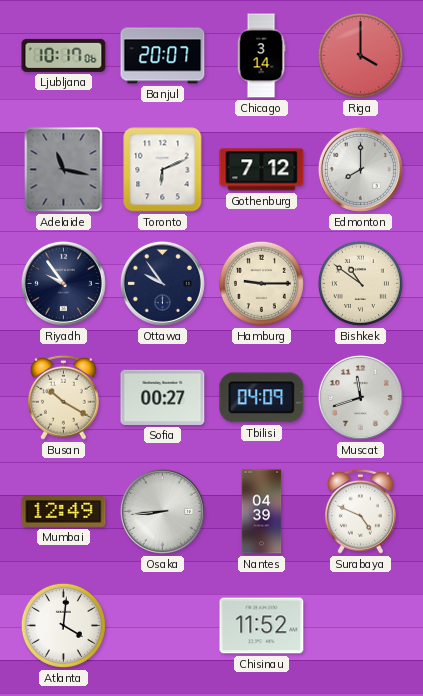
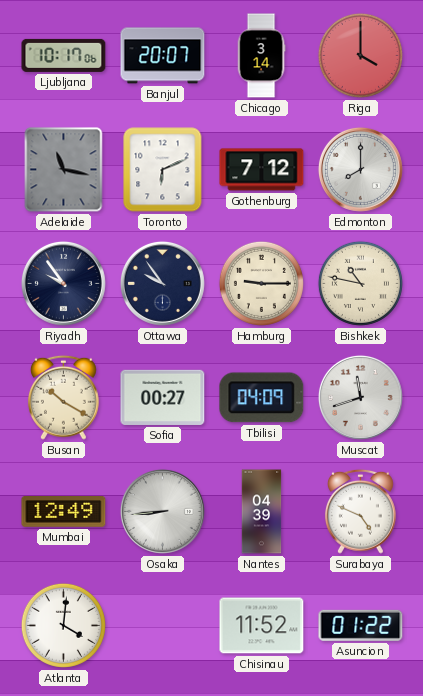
Bishkek: 10:51 -> 10:47 (360, 283)
Asuncion: none -> 01:22 (361, 625)
